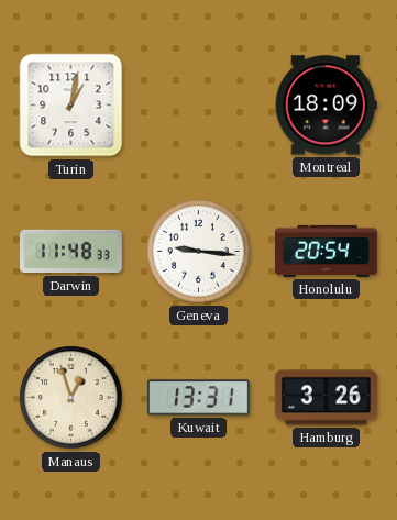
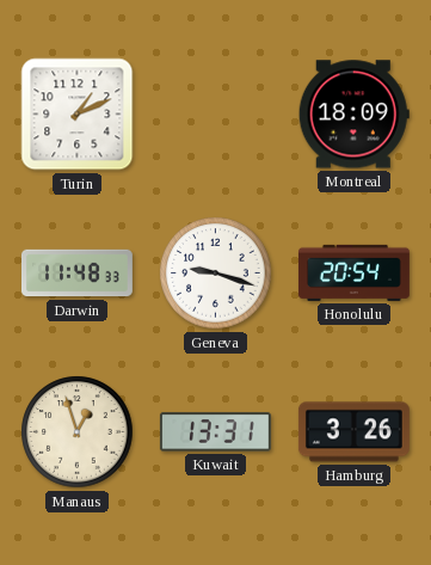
Turin: 1:02 -> 1:11 (78, 115)
Geneva: 9:16 -> 9:18 (216, 274)
